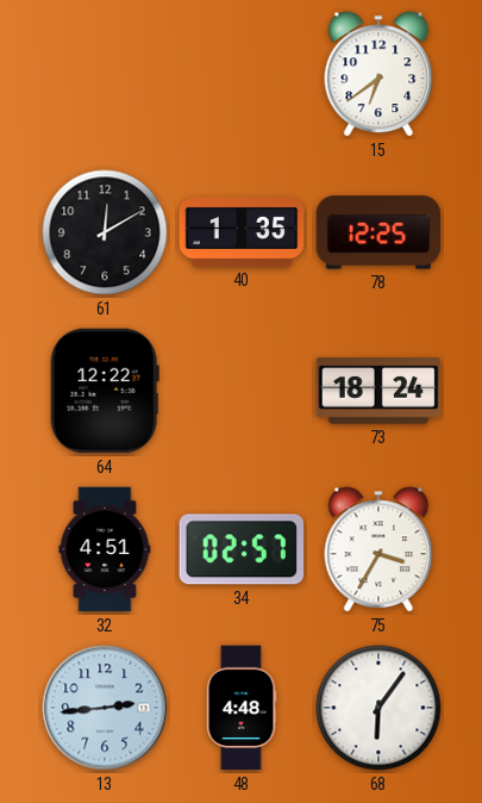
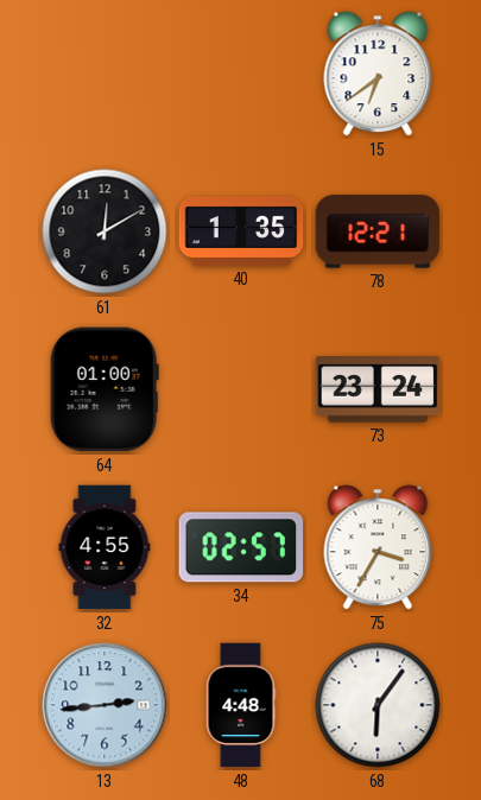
78: 12:25 -> 12:21 (378, 231)
64: 12:22 -> 01:00 (105, 389)
73: 18:24 -> 23:24 (378, 391)
32: 4:51 -> 4:55 (105, 547)
